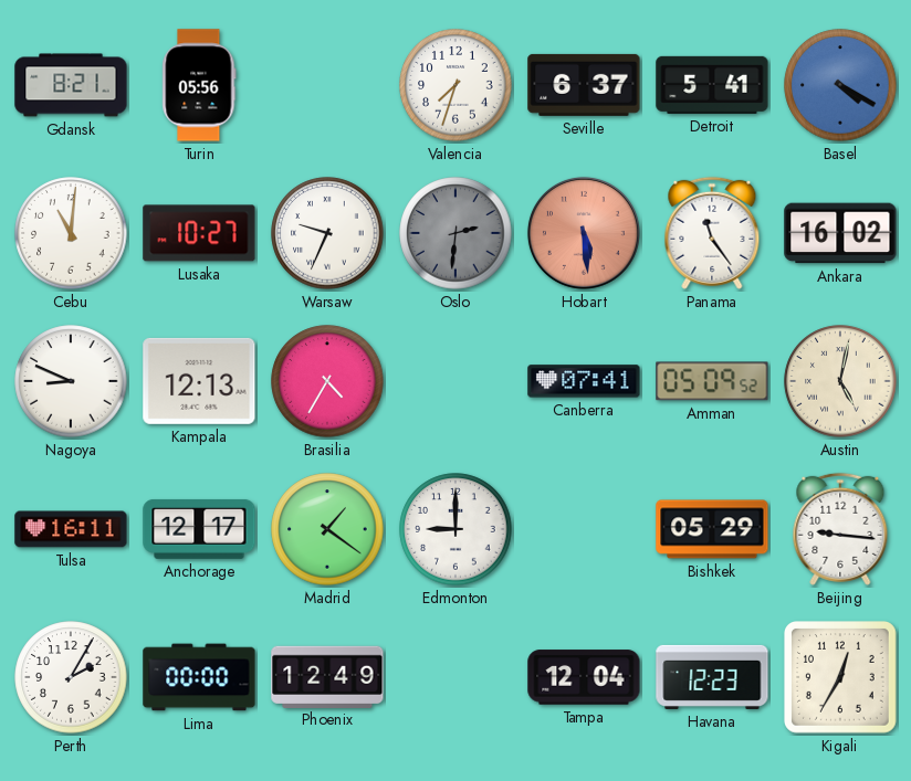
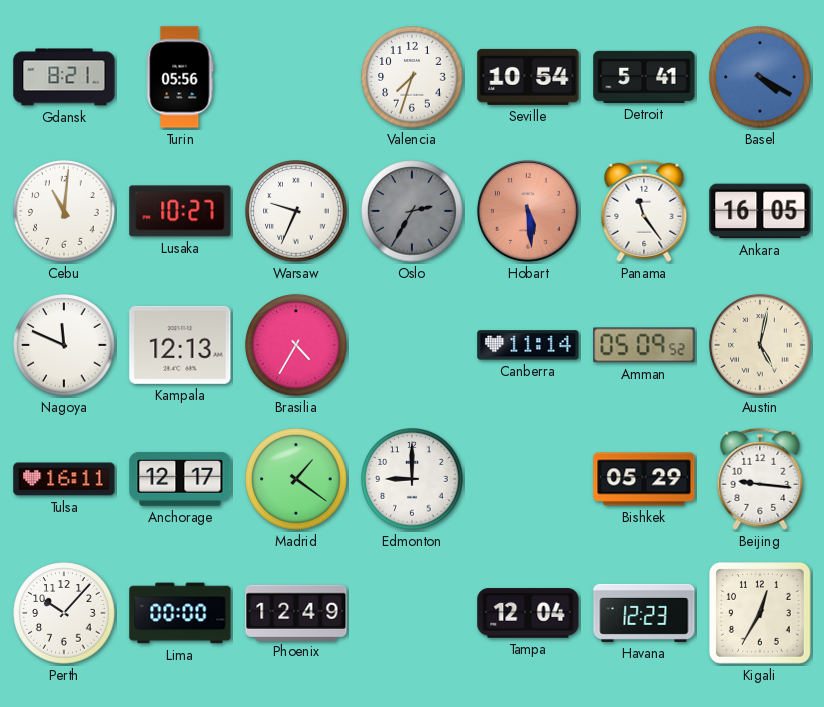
Seville: 6:37 -> 10:54 (528, 77)
Oslo: 2:31 -> 2:35 (412, 211)
Ankara: 16:02 -> 16:05 (760, 211)
Nagoya: 8:49 -> 11:49 (64, 345)
Canberra: 07:41 -> 11:14 (528, 345)
Perth: 2:05 -> 10:07 (64, 613)
